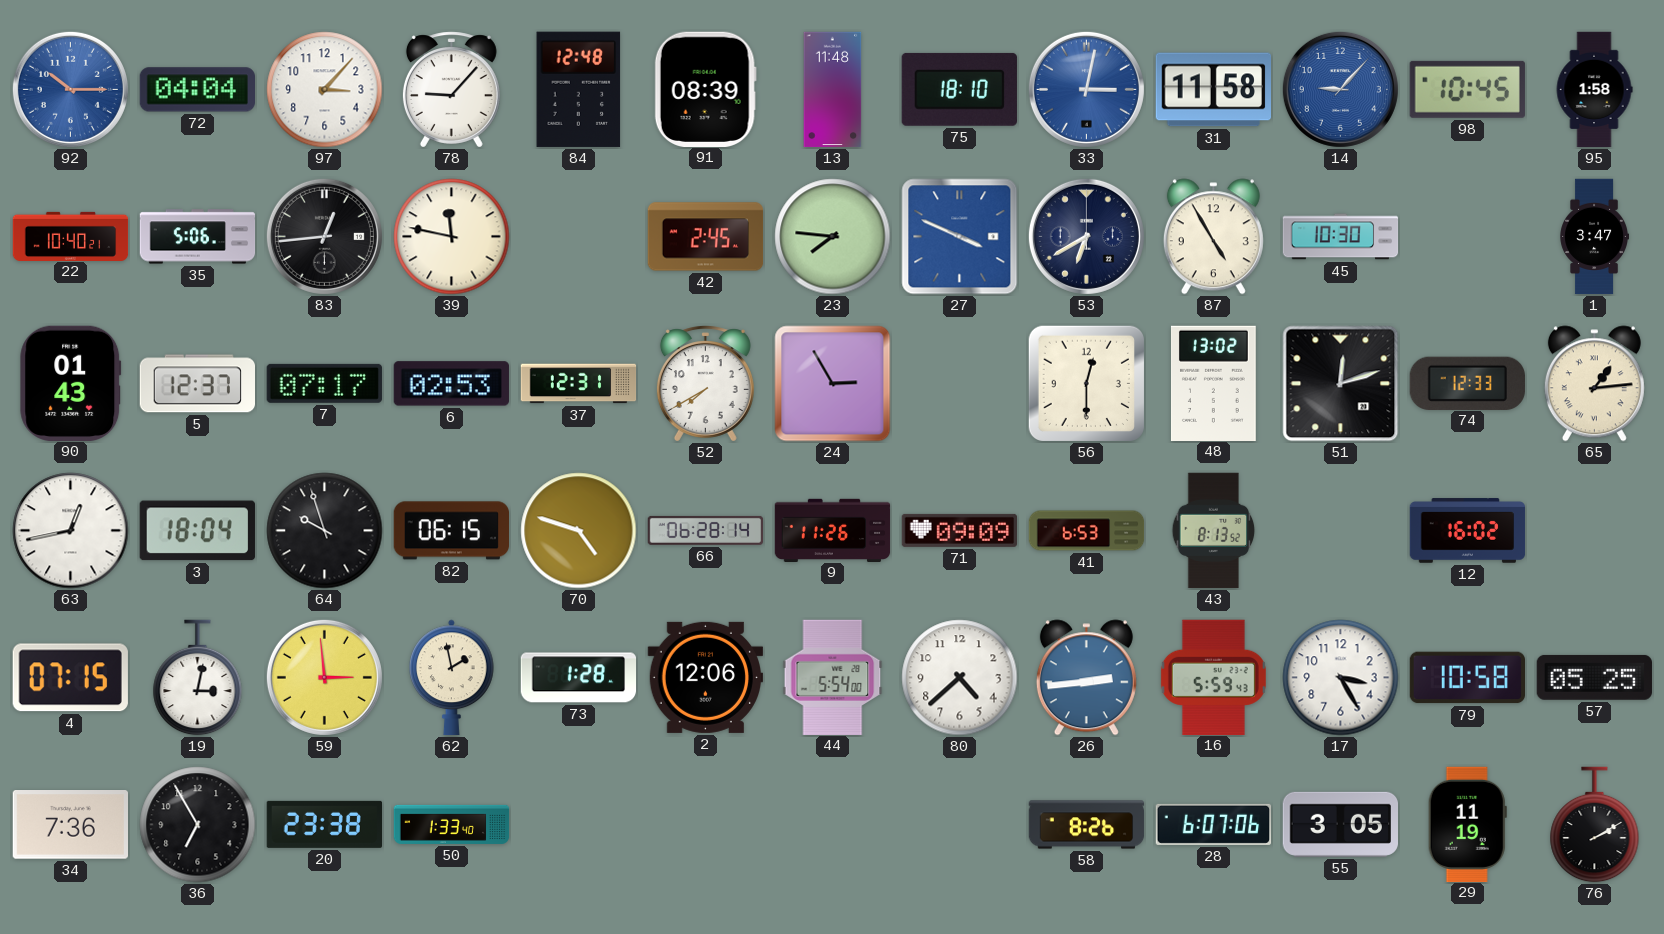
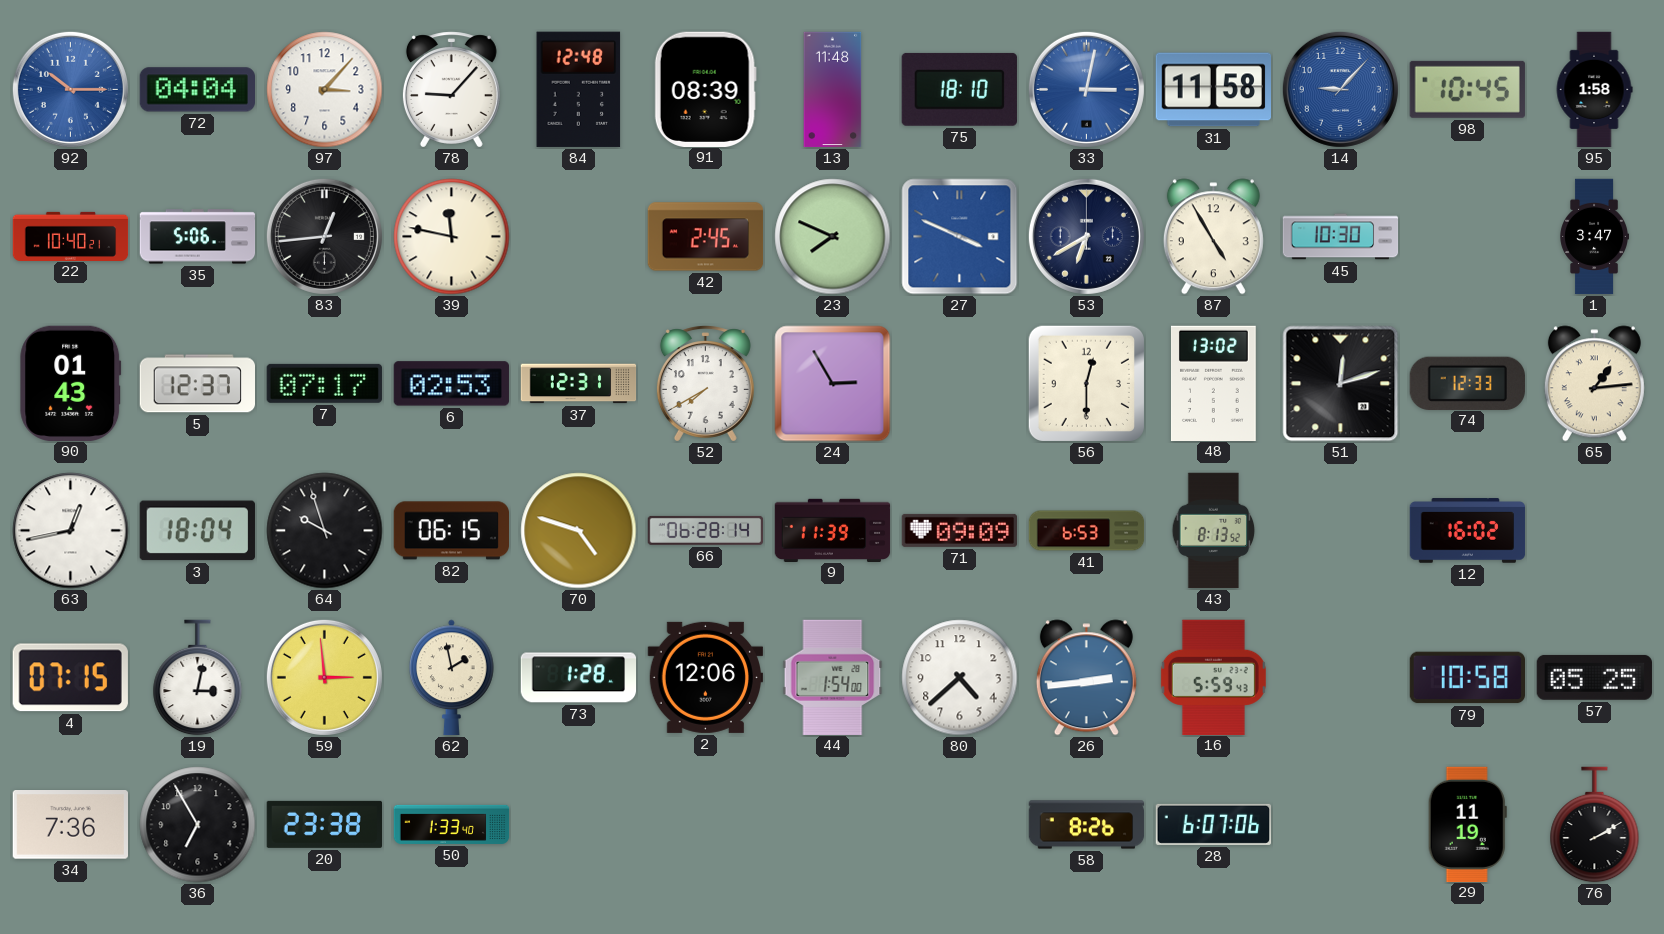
23: 7:46 -> 7:49 (833, 237)
9: 11:26 -> 11:39 (833, 530)
44: 5:54 -> 1:54 (833, 677)
17: 3:25 -> none (1341, 678)
55: 3:05 -> none (1340, 824)
